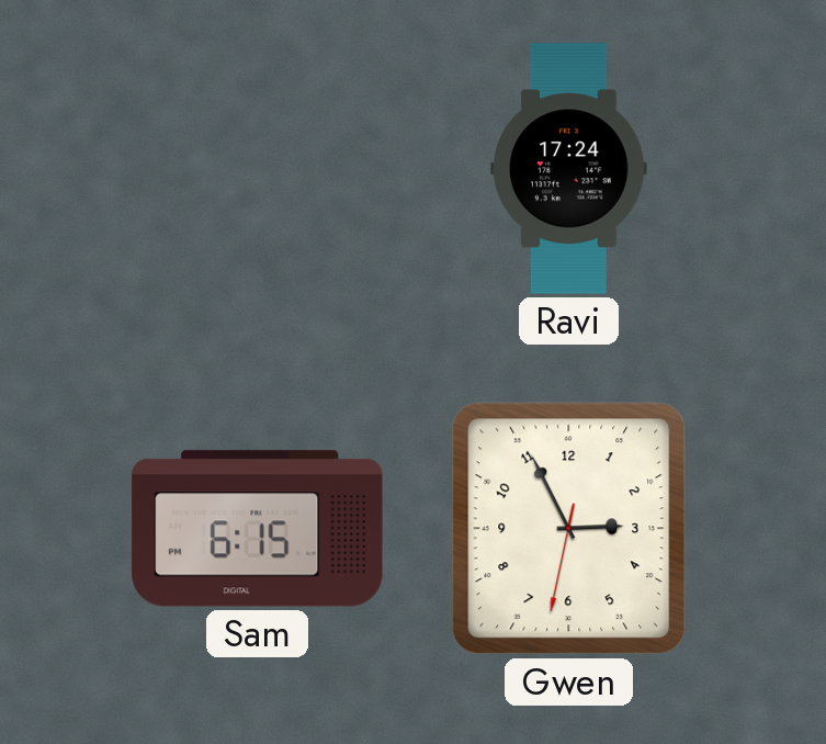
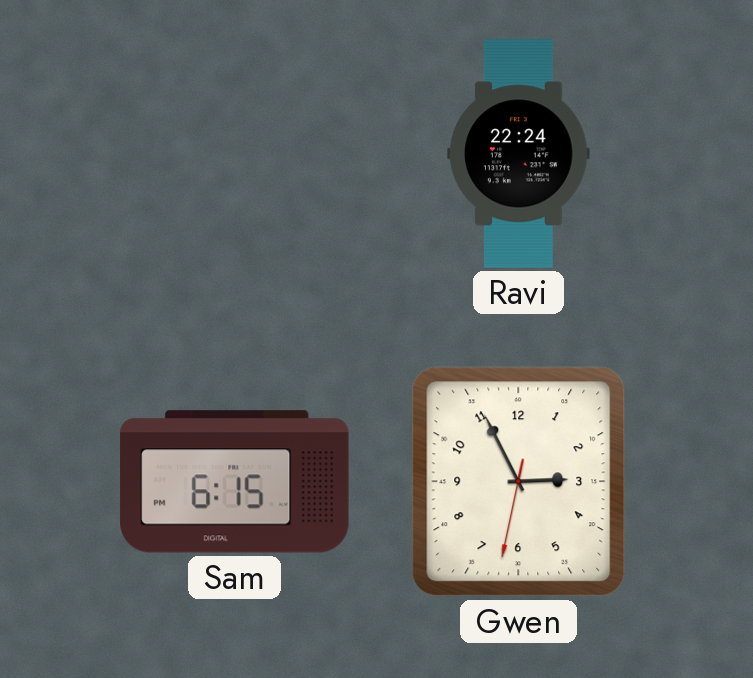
Ravi: 17:24 -> 22:24 (519, 154)
